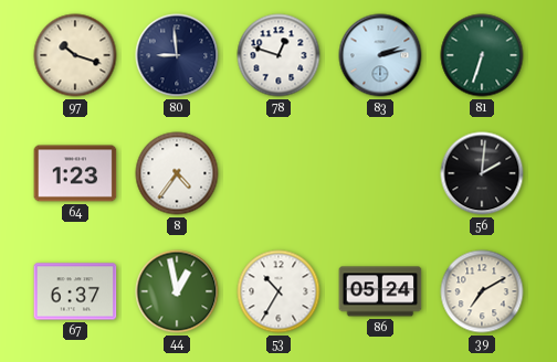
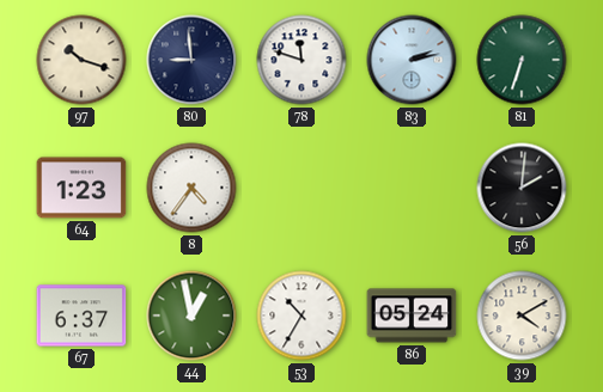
78: 12:48 -> 11:48 (301, 60)
39: 7:10 -> 4:10 (522, 316)
